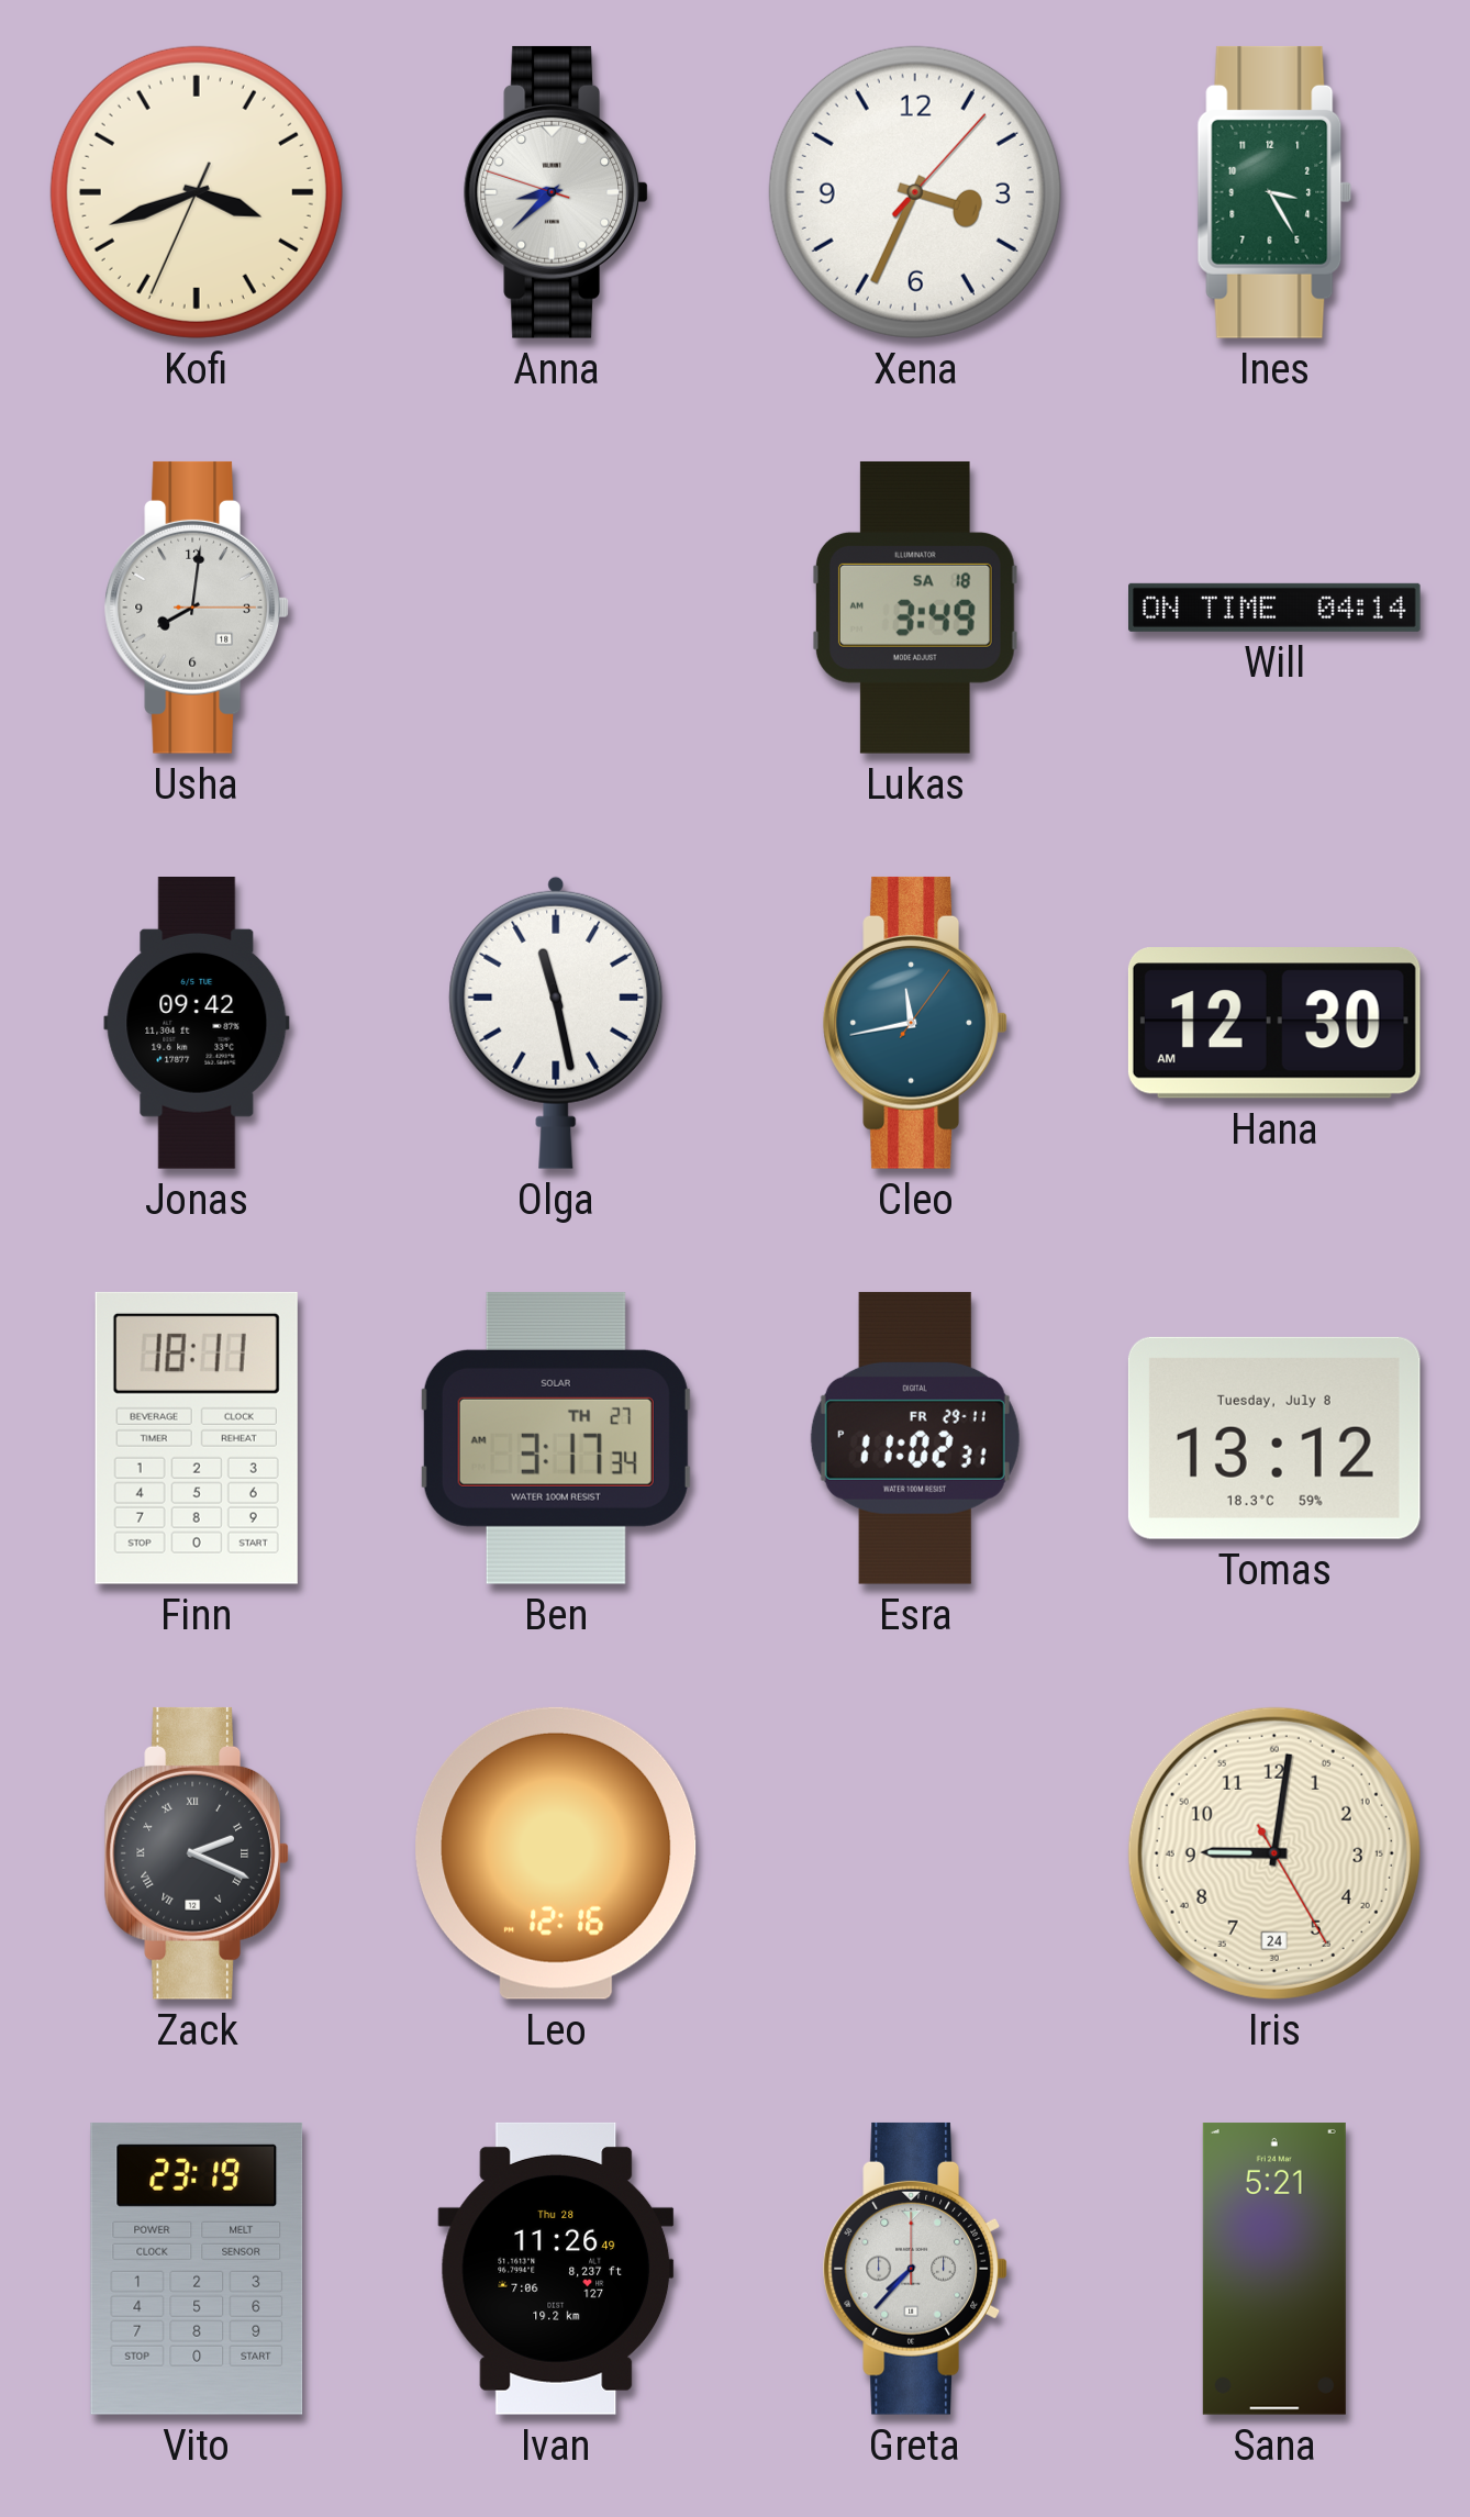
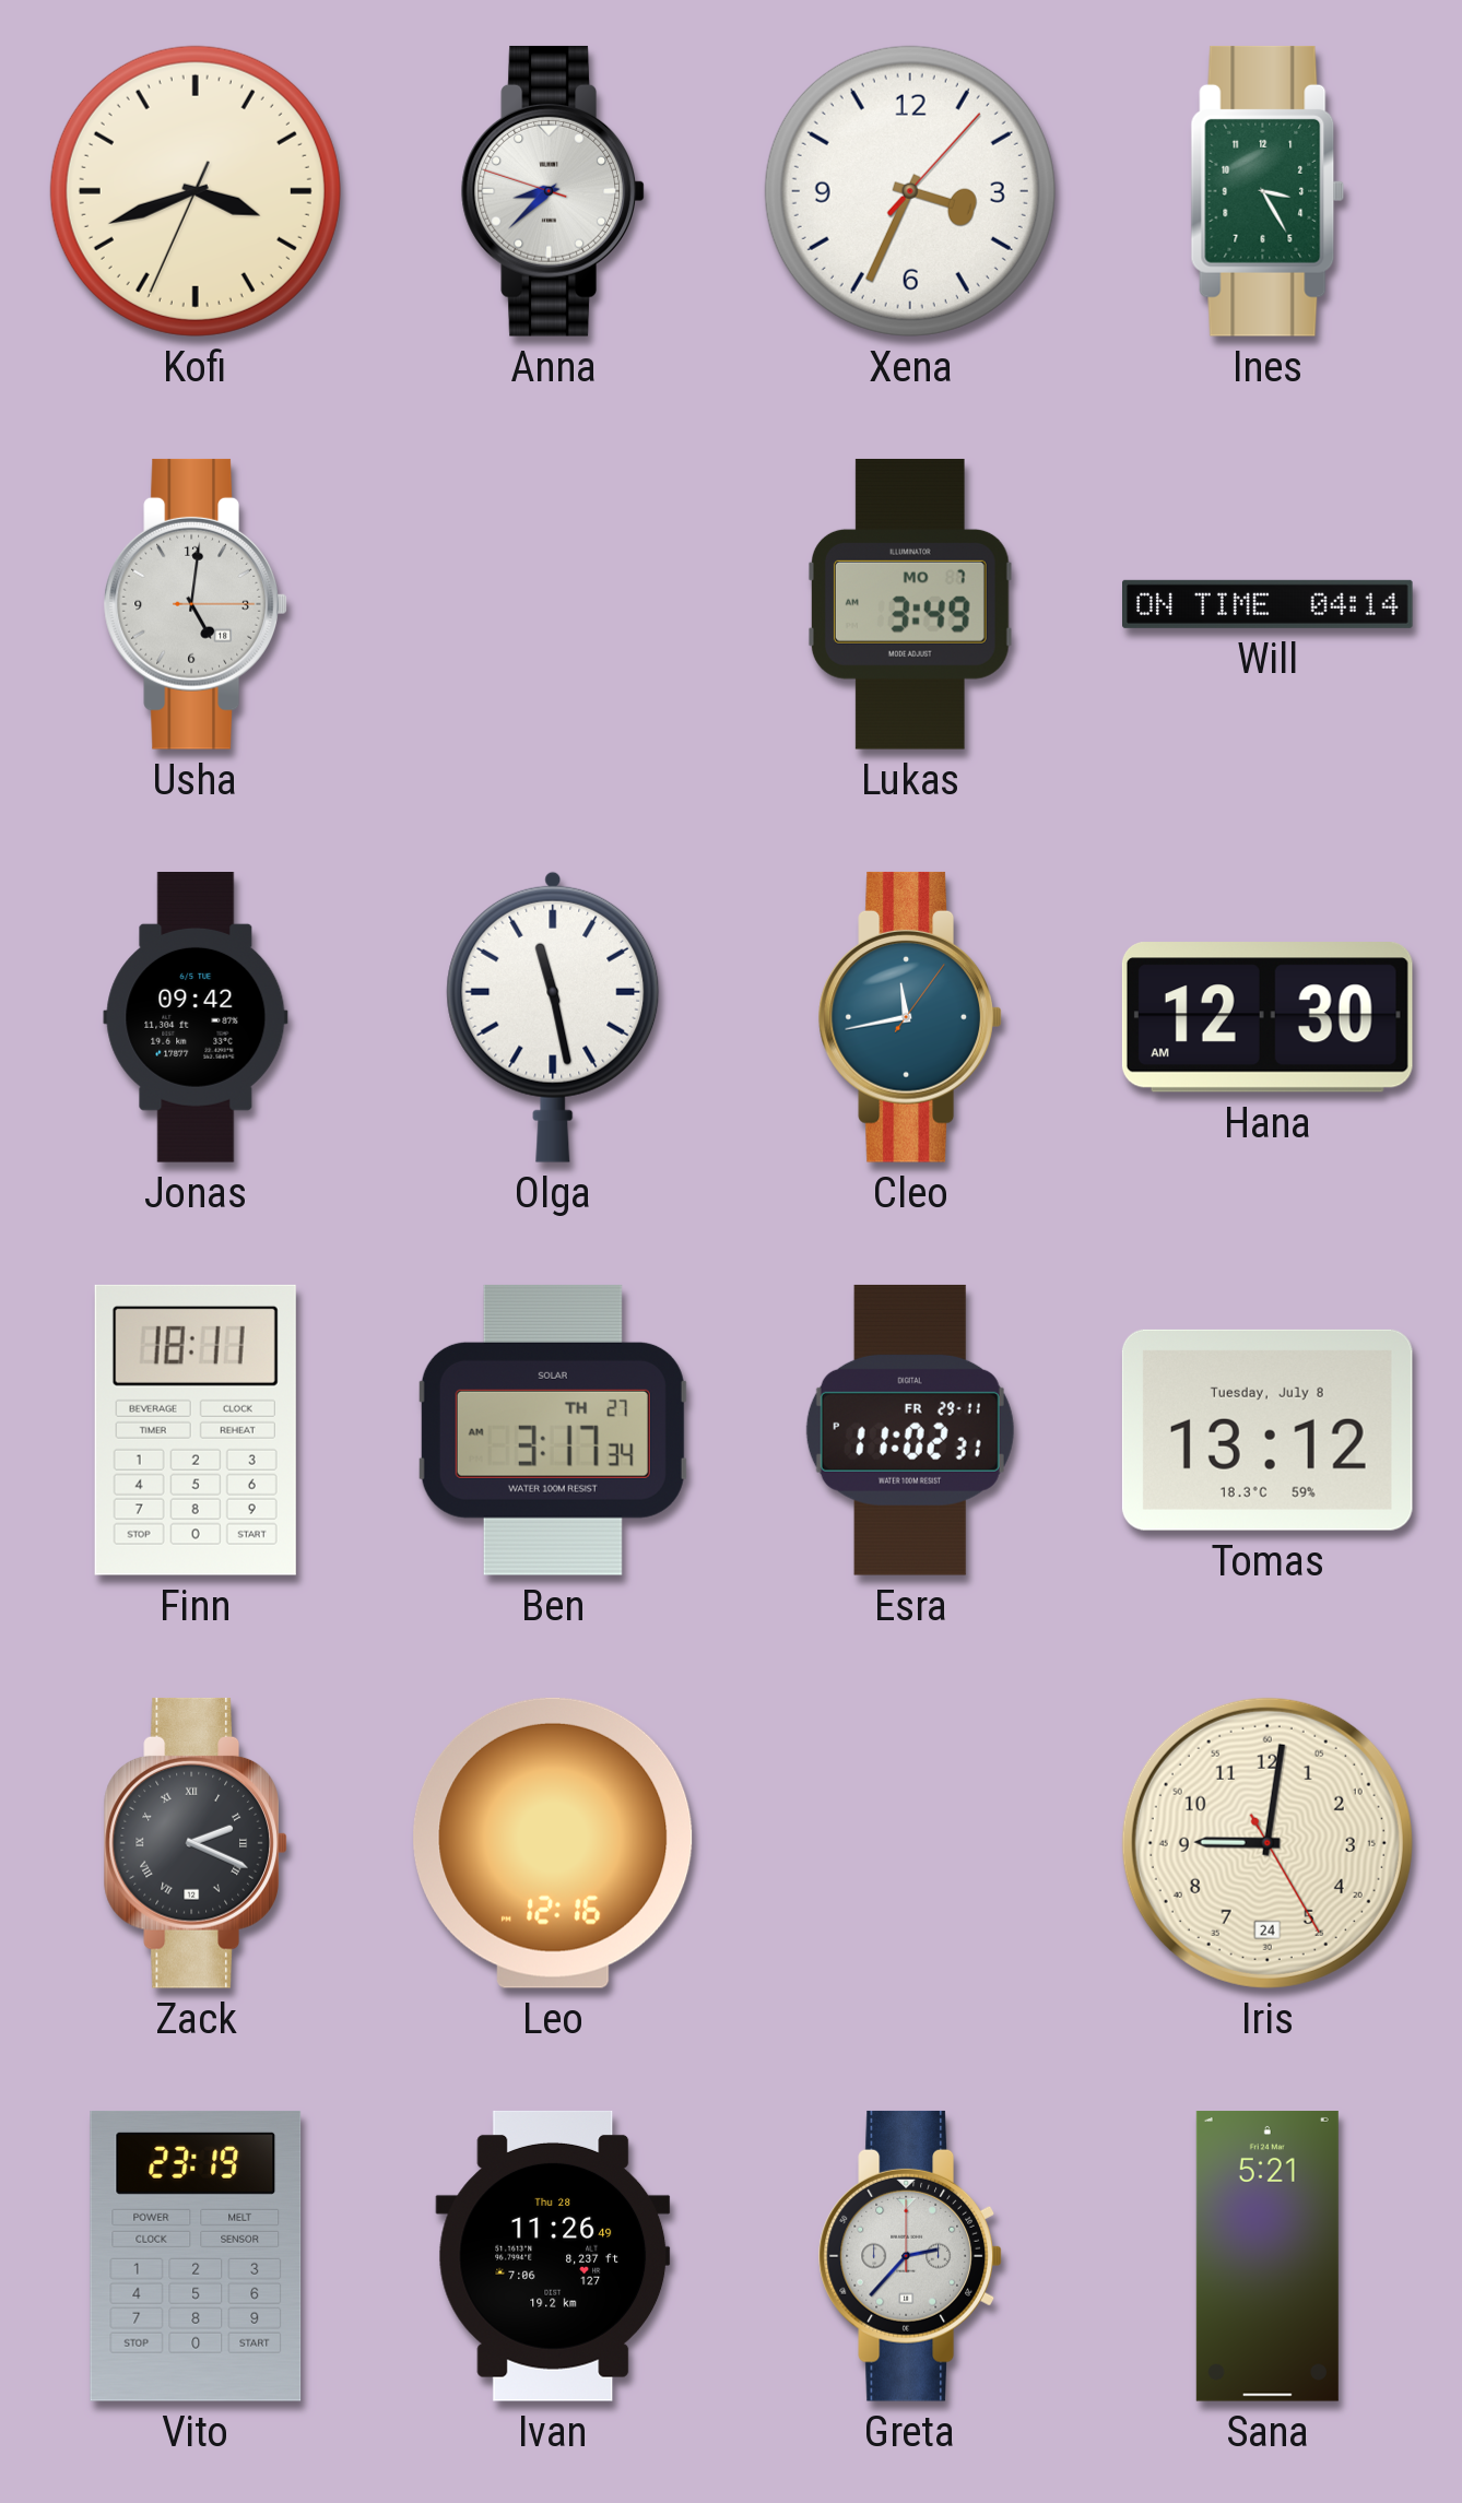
Usha: 8:01 -> 5:01 (196, 604)
Lukas date: SA 18 -> MO 7 (910, 604)
Greta: 7:37 -> 2:37 (910, 2256)
